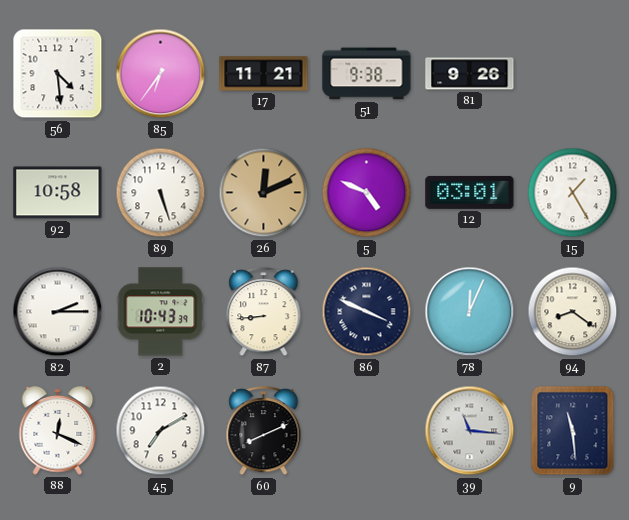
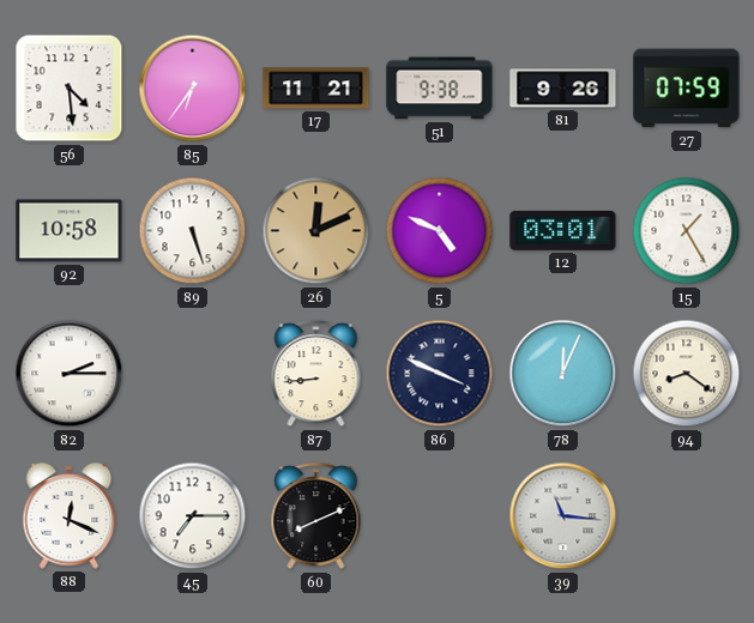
27: none -> 07:59 (687, 89)
2: 10:43 -> none (161, 312)
45: 7:10 -> 7:15 (193, 516)
9: 11:29 -> none (573, 431)
